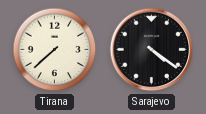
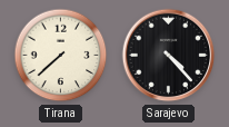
Sarajevo: 4:21 -> 4:23 (169, 56)
